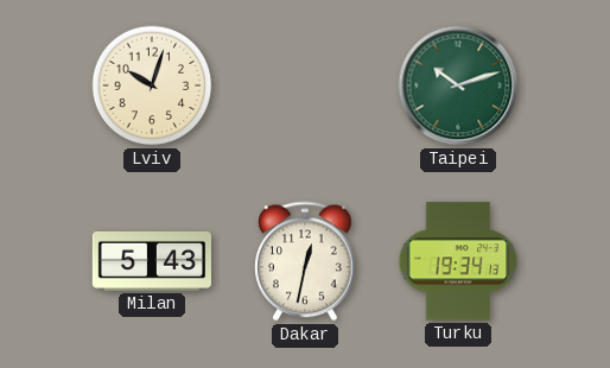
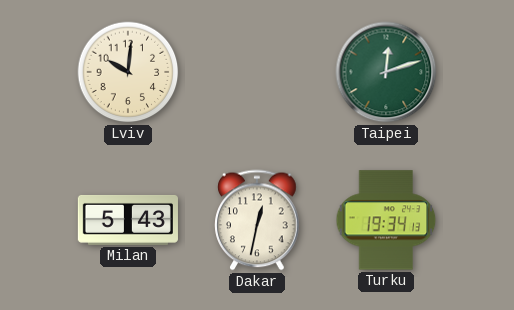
Lviv: 10:03 -> 10:01 (128, 72)
Taipei: 10:12 -> 12:12 (386, 72)
